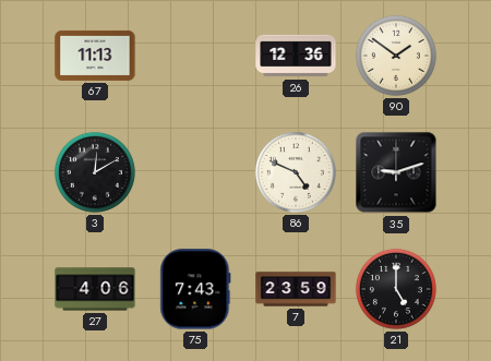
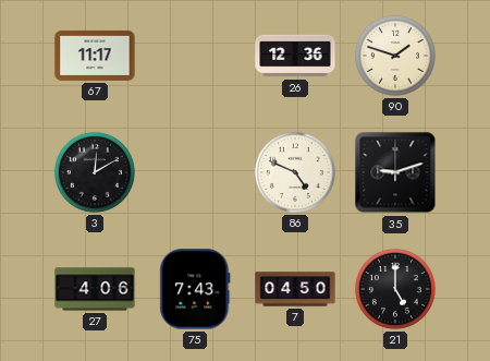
67: 11:13 -> 11:17 (95, 56)
90: 1:51 -> 1:48 (395, 56)
7: 23:59 -> 04:50 (295, 289)
